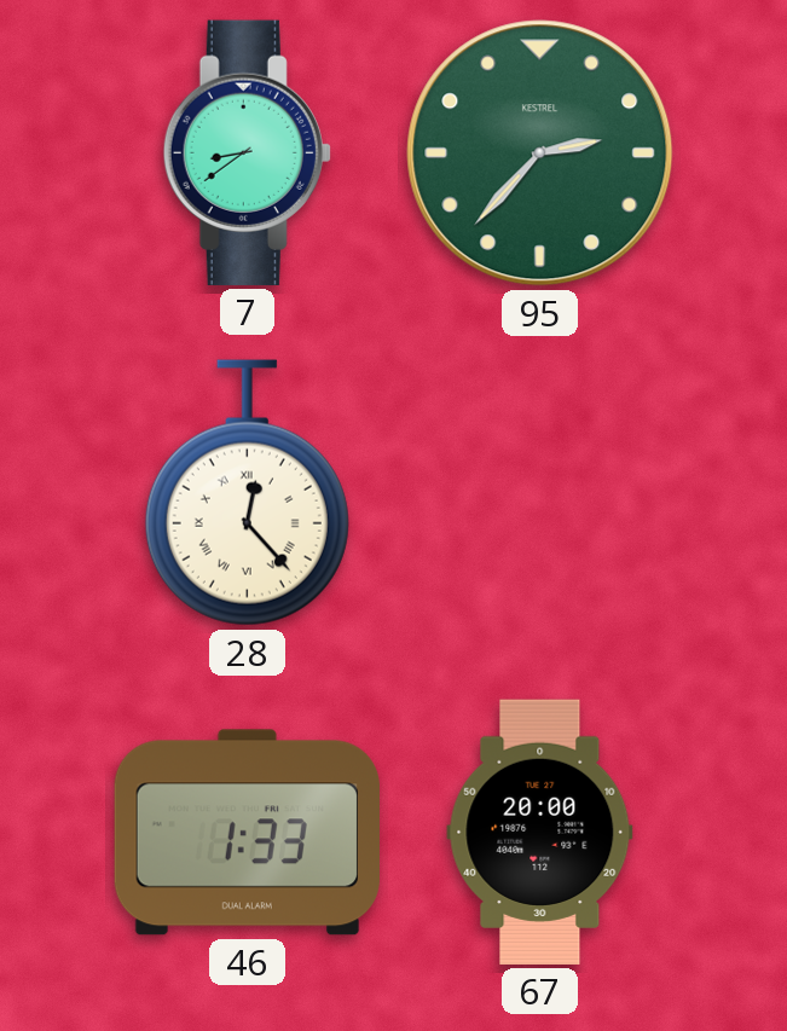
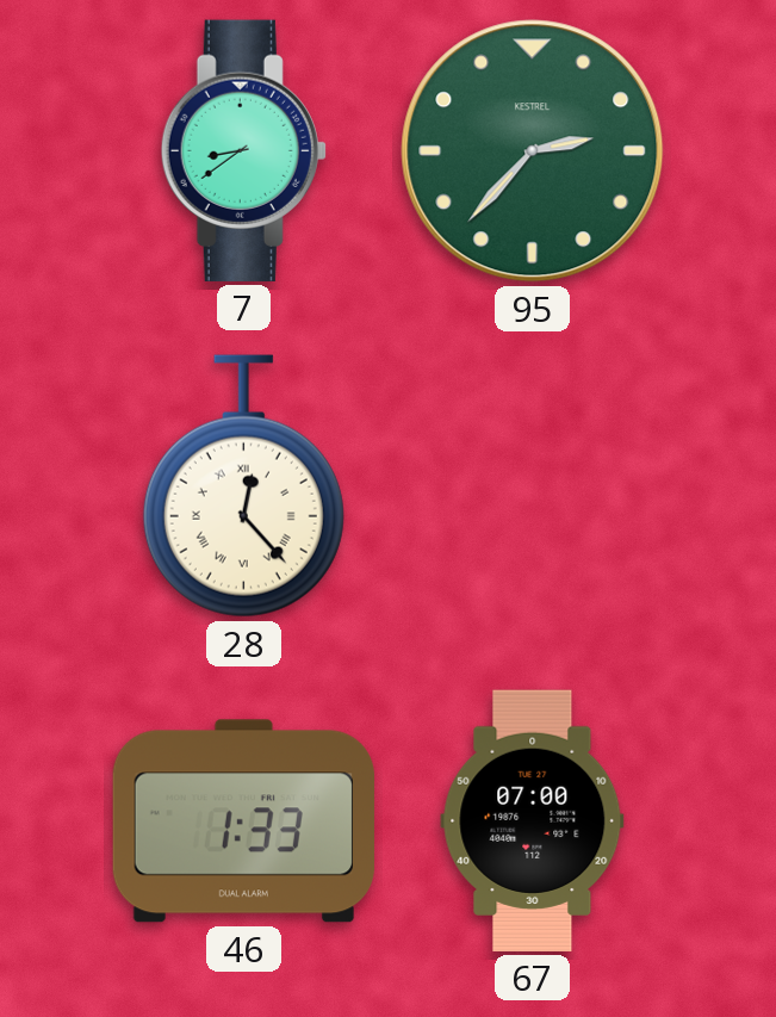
67: 20:00 -> 07:00 (533, 820)
